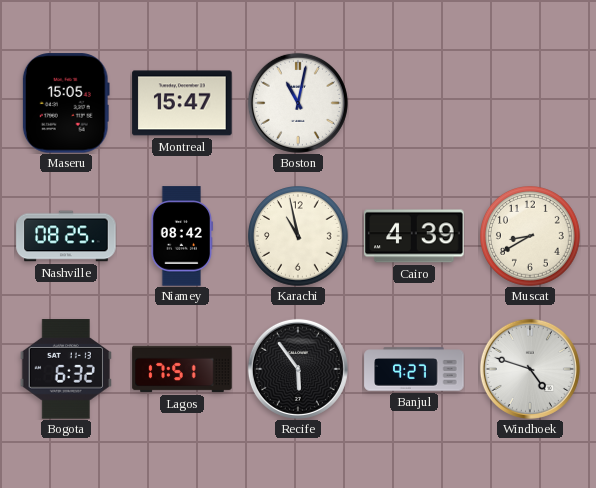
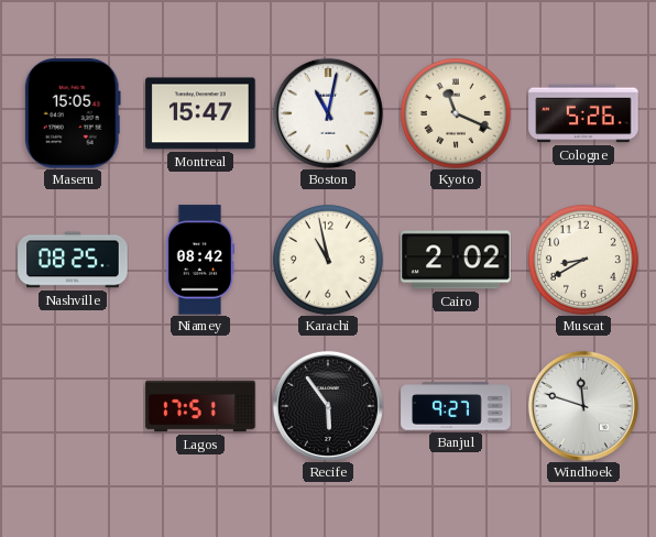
Kyoto: none -> 11:19 (457, 114)
Cologne: none -> 5:26 (583, 113)
Cairo: 4:39 -> 2:02 (456, 260)
Bogota: 6:32 -> none (66, 369)
Windhoek: 4:48 -> 11:48 (583, 406)
